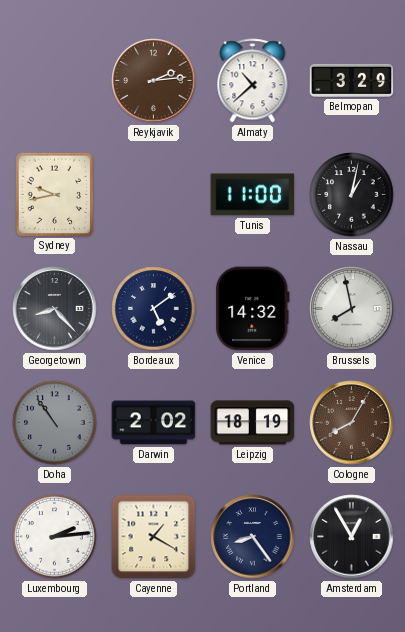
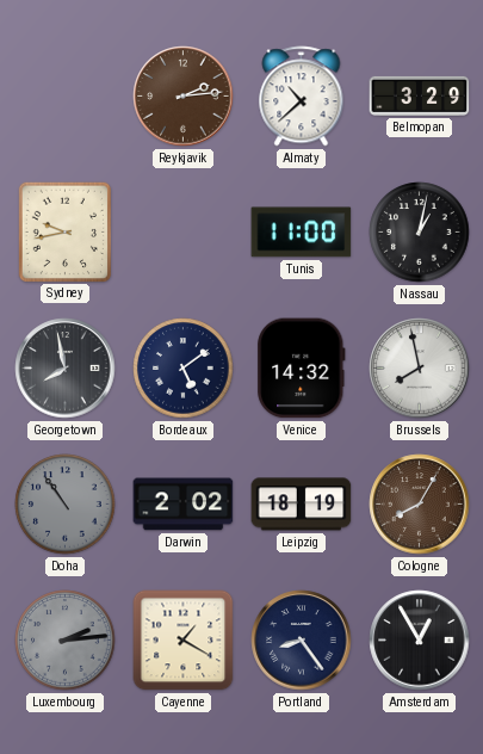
Georgetown: 8:23 -> 7:58 (66, 369)
Luxembourg dial: white -> grey (66, 641)
